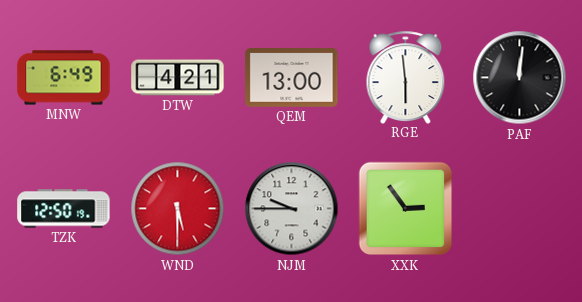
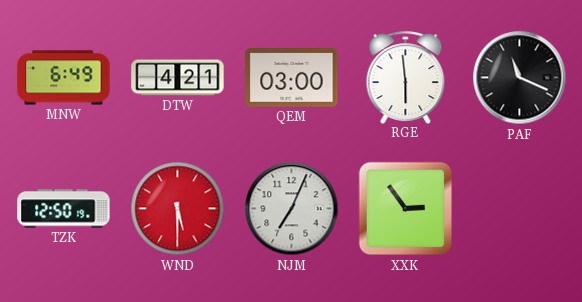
QEM: 13:00 -> 03:00 (292, 78)
PAF: 12:01 -> 11:19 (520, 78)
NJM: 9:45 -> 7:04 (292, 209)
